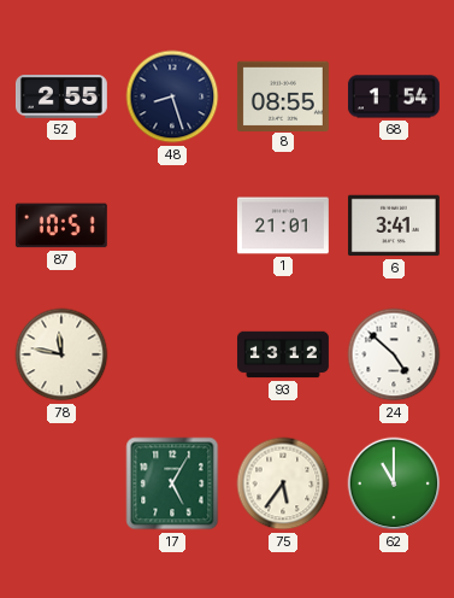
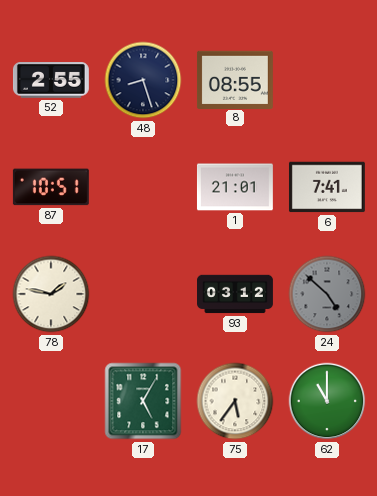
68: 1:54 -> none (394, 96)
6: 3:41 -> 7:41 (327, 187)
78: 11:47 -> 1:47 (51, 294)
93: 13:12 -> 03:12 (236, 294)
24 dial: white -> grey (327, 294)
